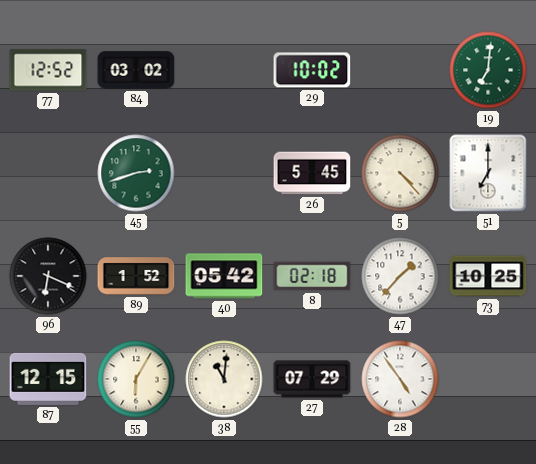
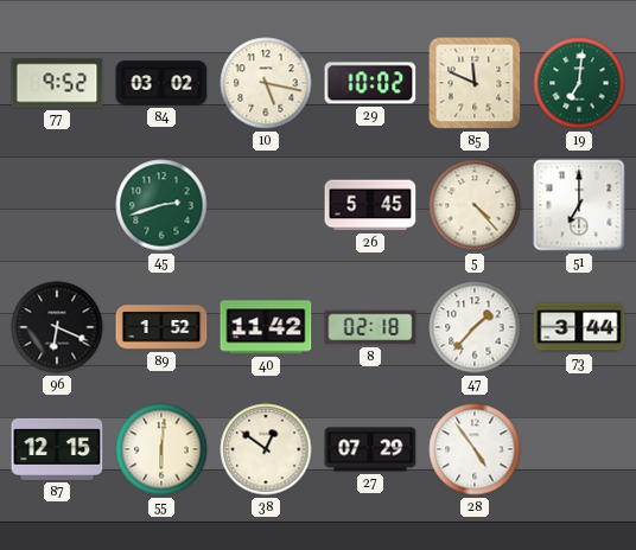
77: 12:52 -> 9:52 (57, 83)
10: none -> 5:17 (266, 83)
85: none -> 11:49 (475, 83)
40: 05:42 -> 11:42 (266, 327)
73: 10:25 -> 3:44 (579, 327)
55: 6:05 -> 6:01 (161, 449)
38: 11:01 -> 12:51 (266, 449)
